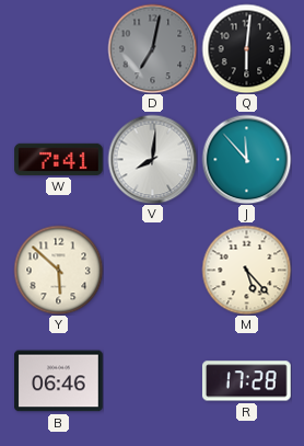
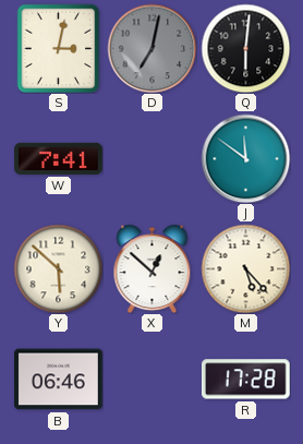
S: none -> 3:02 (59, 48)
V: 8:01 -> none (152, 159)
J: 11:53 -> 11:51 (245, 158)
X: none -> 12:52 (153, 268)
